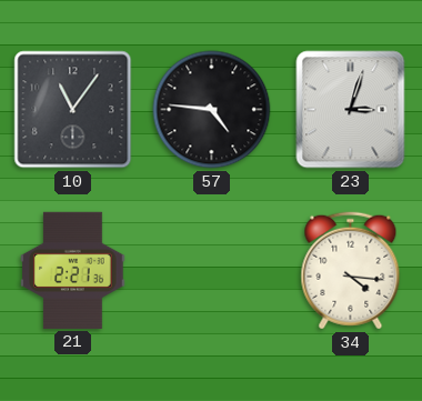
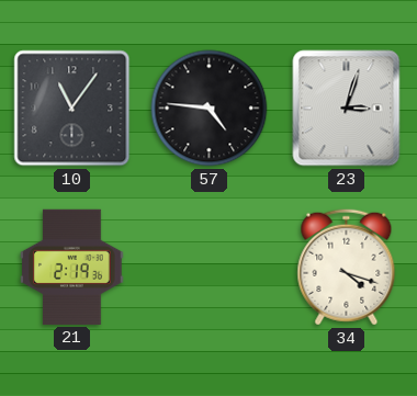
21: 2:21 -> 2:19 (72, 267)
34: 4:16 -> 4:18 (347, 268)
